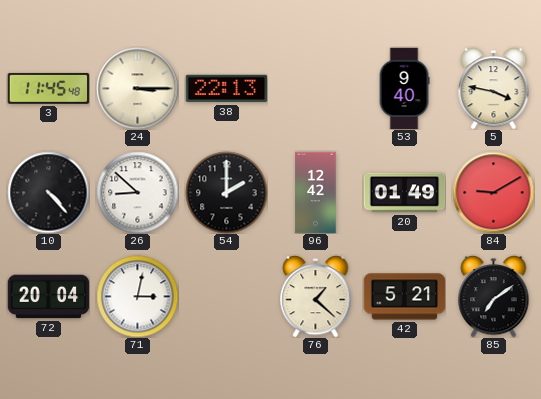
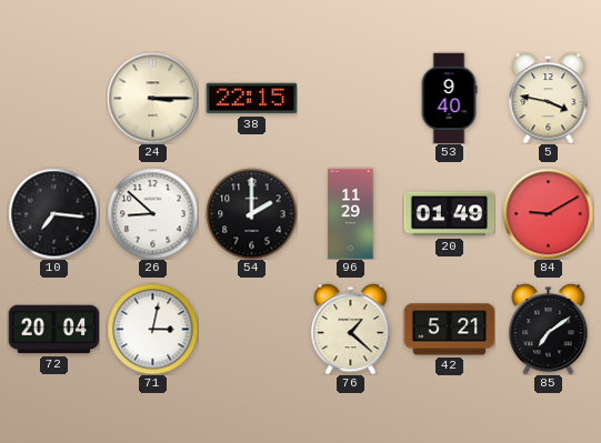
3: 11:45 -> none (48, 88)
38: 22:13 -> 22:15 (251, 99)
10: 4:23 -> 7:16 (53, 213)
96: 12:42 -> 11:29 (351, 213)
